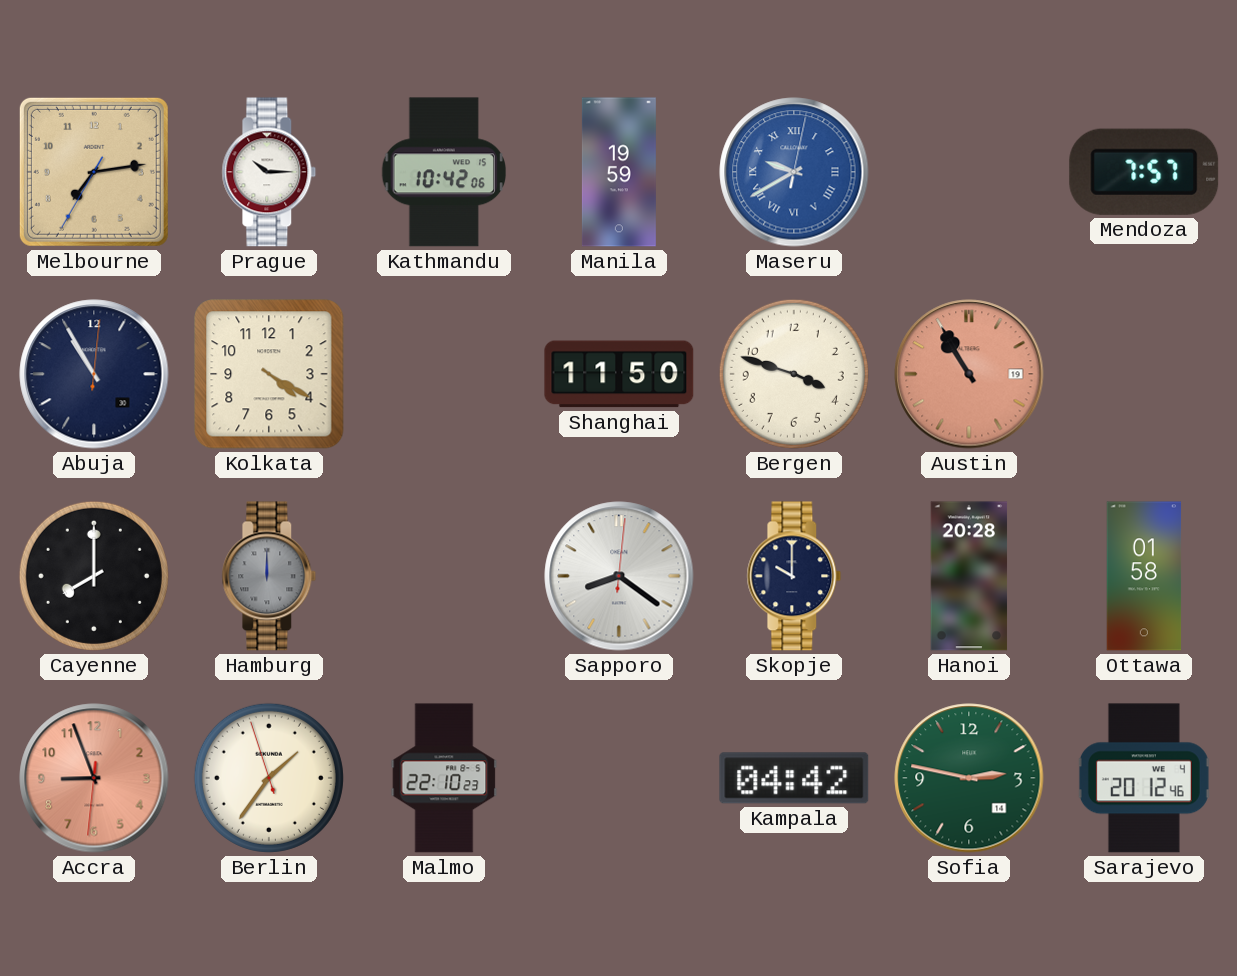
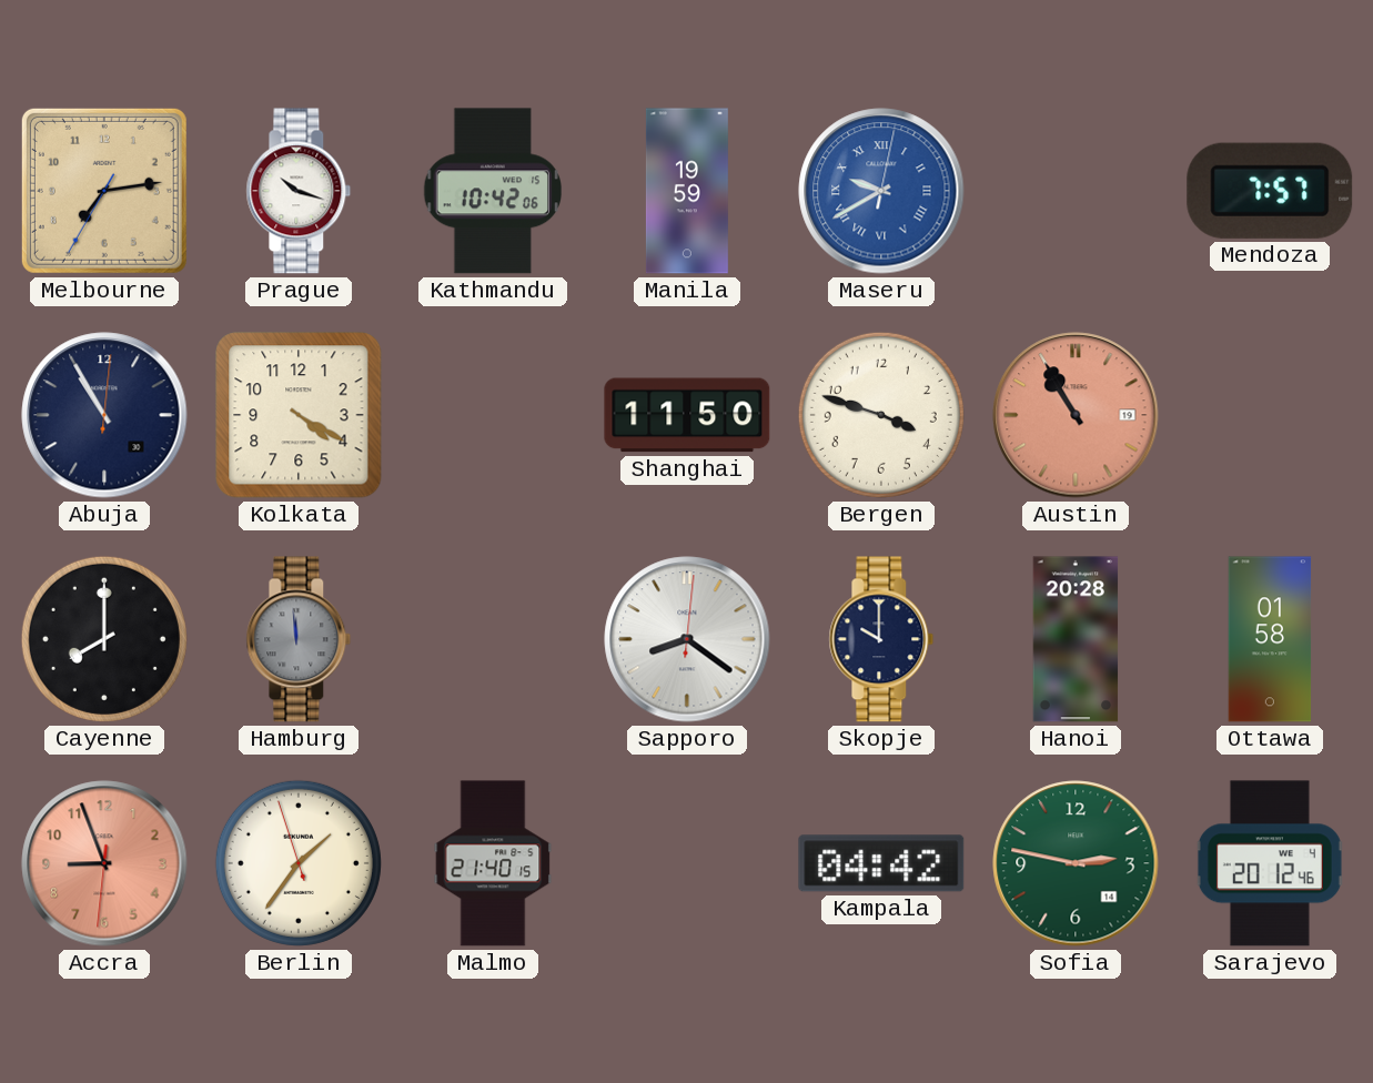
Prague: 10:15 -> 10:18 (299, 191)
Hamburg: 12:00 -> 11:59 (299, 639)
Malmo: 22:10 -> 21:40 (493, 863)
